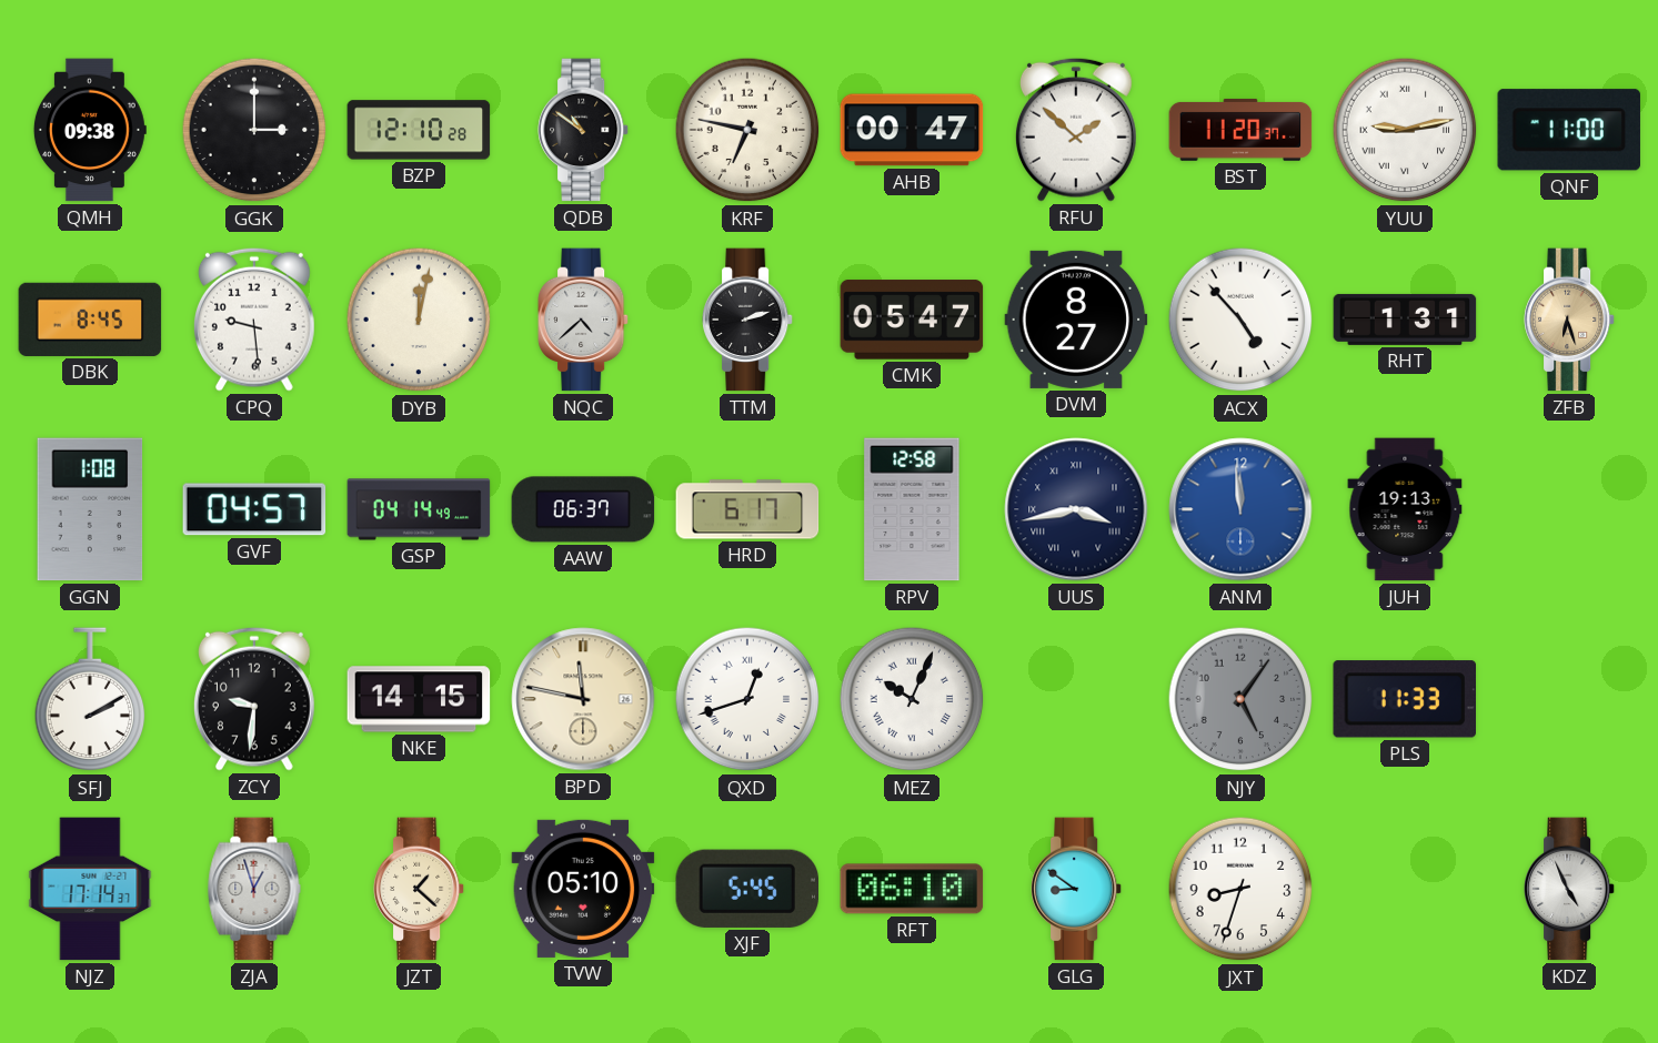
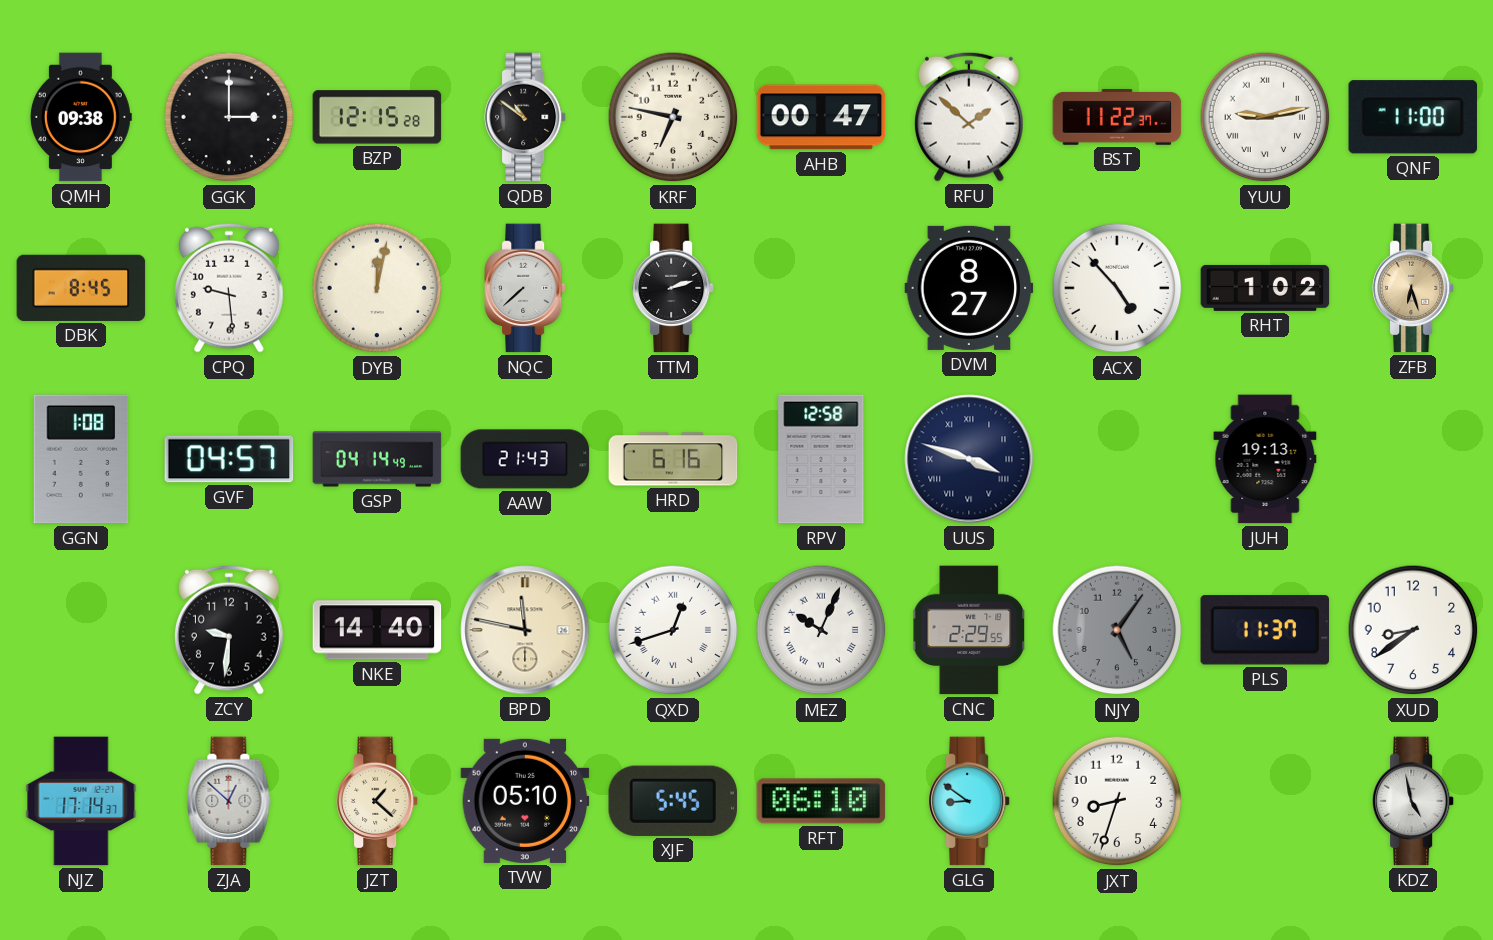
BZP: 12:10 -> 12:15 (377, 117)
BST: 11:20 -> 11:22 (1117, 117)
NQC: 4:38 -> 7:38 (525, 288)
CMK: 05:47 -> none (912, 320)
RHT: 1:31 -> 1:02 (1265, 288)
AAW: 06:37 -> 21:43 (525, 459)
HRD: 6:17 -> 6:16 (673, 459)
UUS: 3:43 -> 3:48 (969, 459)
ANM: 11:59 -> none (1240, 509)
SFJ: 2:10 -> none (90, 700)
NKE: 14:15 -> 14:40 (377, 630)
CNC: none -> 2:29 (969, 630)
PLS: 11:33 -> 11:37 (1264, 630)
XUD: none -> 8:39 (1413, 630)
ZJA: 12:57 -> 12:52 (229, 801)
KDZ: 4:56 -> 4:58 (1413, 801)
